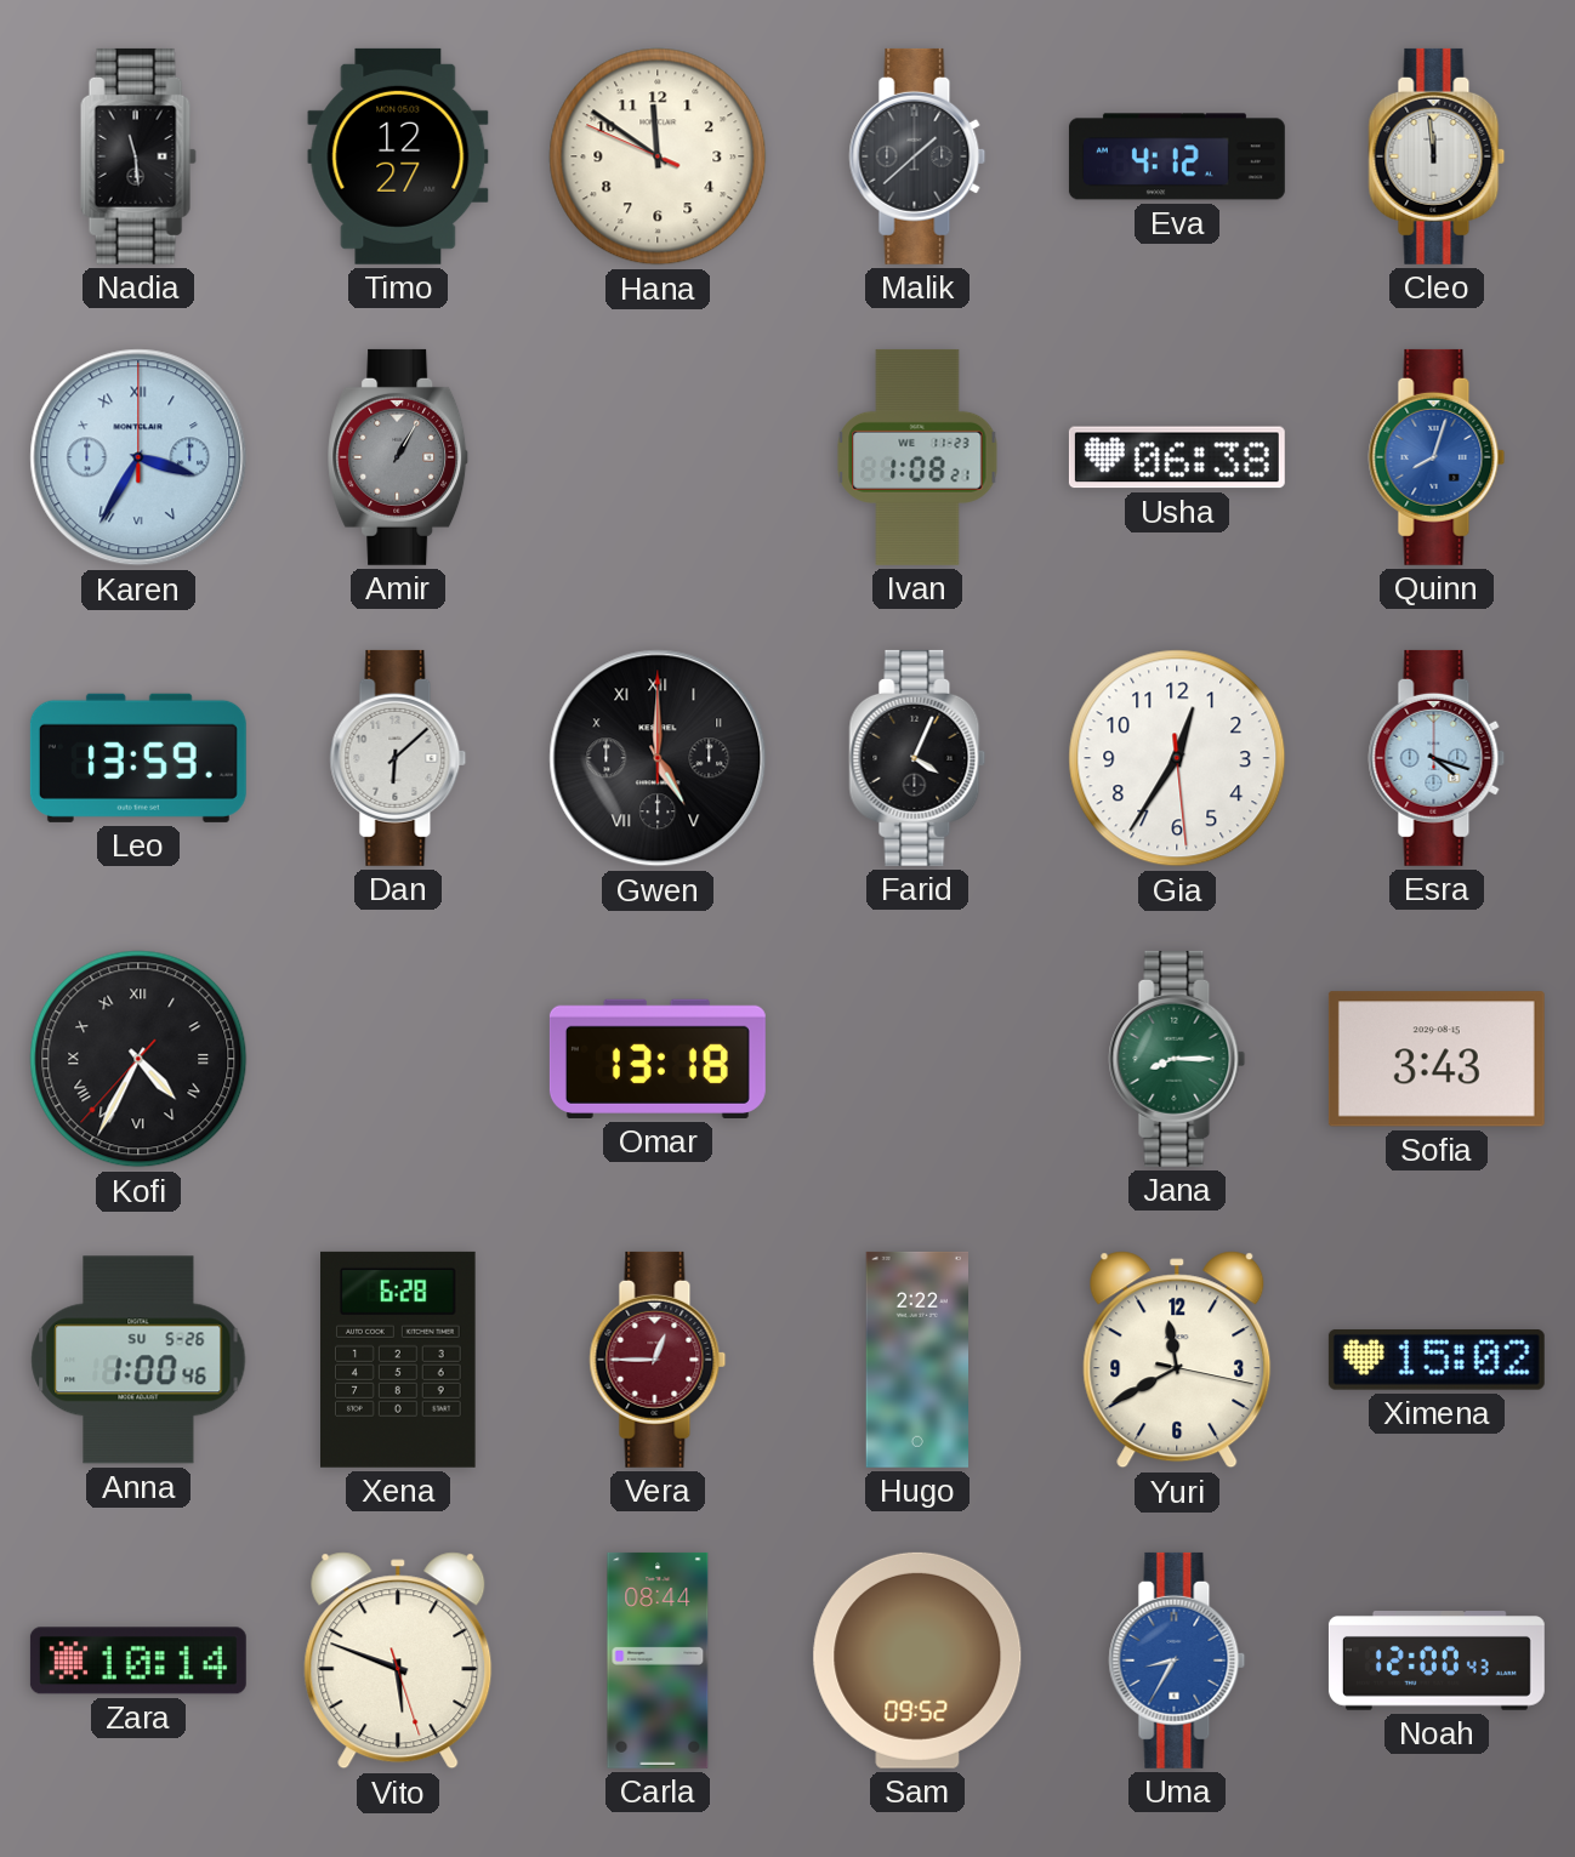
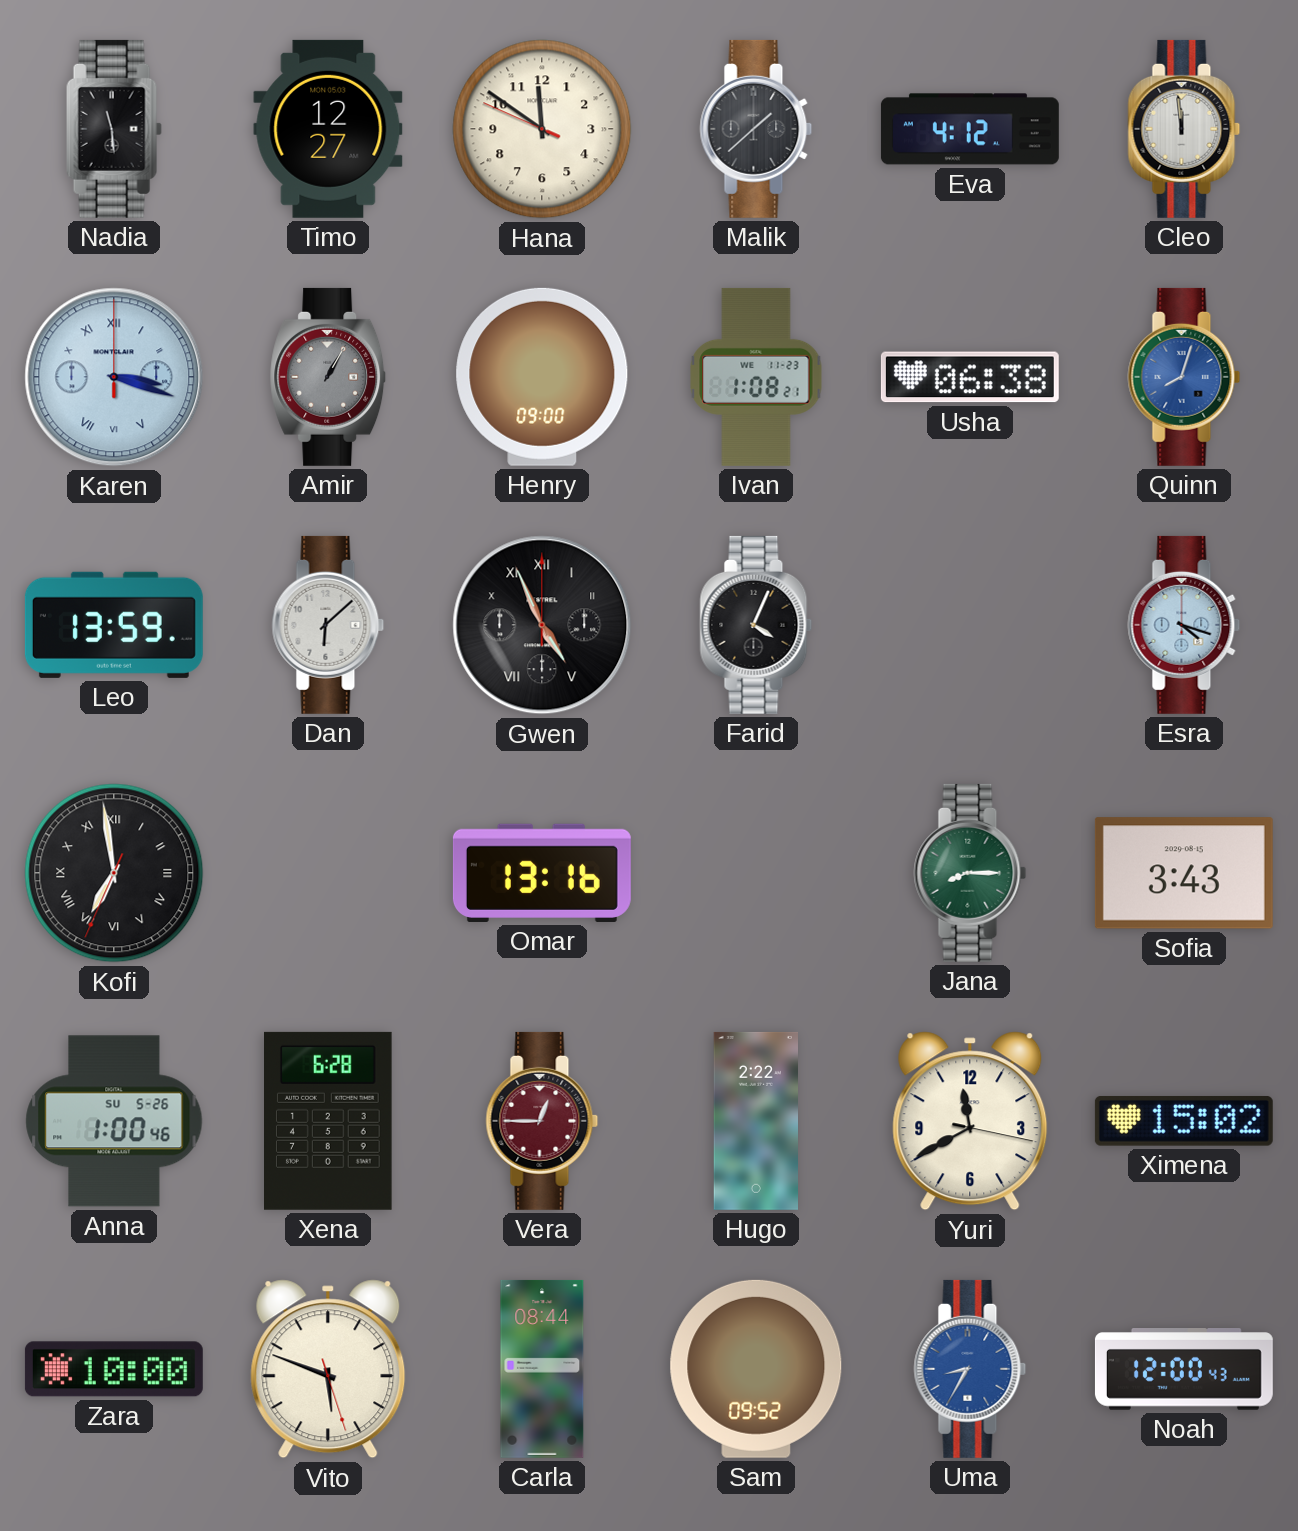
Karen: 3:35 -> 3:18 (114, 377)
Henry: none -> 09:00 (542, 377)
Gwen: 5:00 -> 4:56 (542, 625)
Gia: 12:35 -> none (1177, 758)
Kofi: 4:34 -> 6:58 (114, 873)
Omar: 13:18 -> 13:16 (542, 873)
Zara: 10:14 -> 10:00 (114, 1369)
